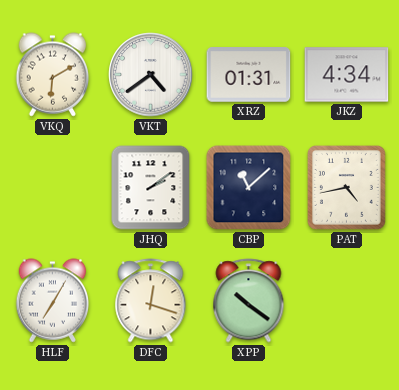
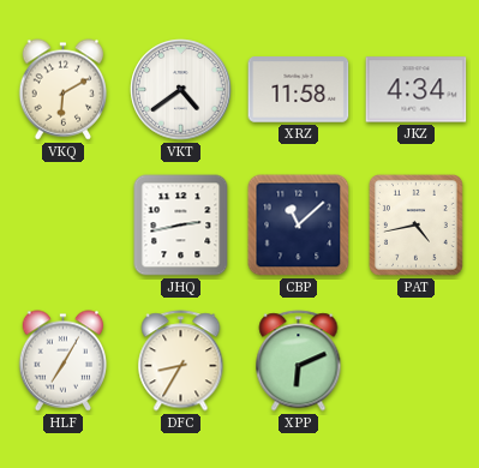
XRZ: 01:31 -> 11:58 (299, 90)
JHQ: 2:09 -> 2:43 (181, 226)
DFC: 12:18 -> 8:35 (181, 361)
XPP: 10:21 -> 6:11 (299, 361)
